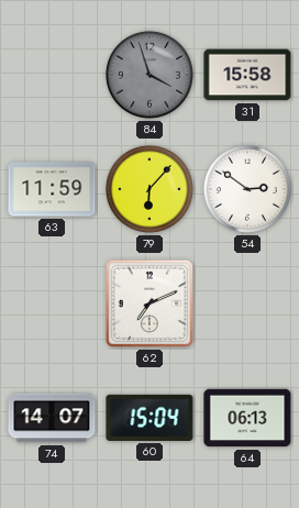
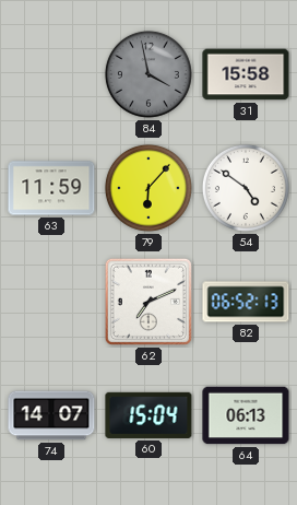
84: 3:57 -> 3:58 (148, 74)
54: 2:51 -> 4:51 (246, 188)
82: none -> 06:52 (246, 302)
